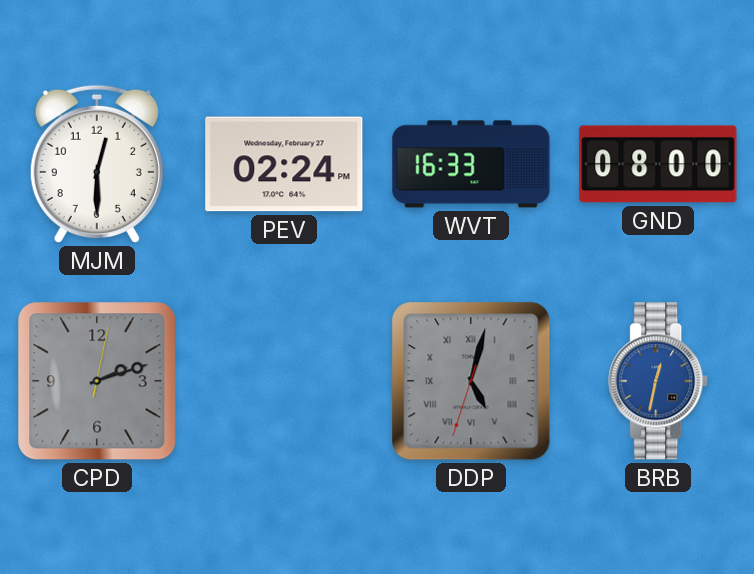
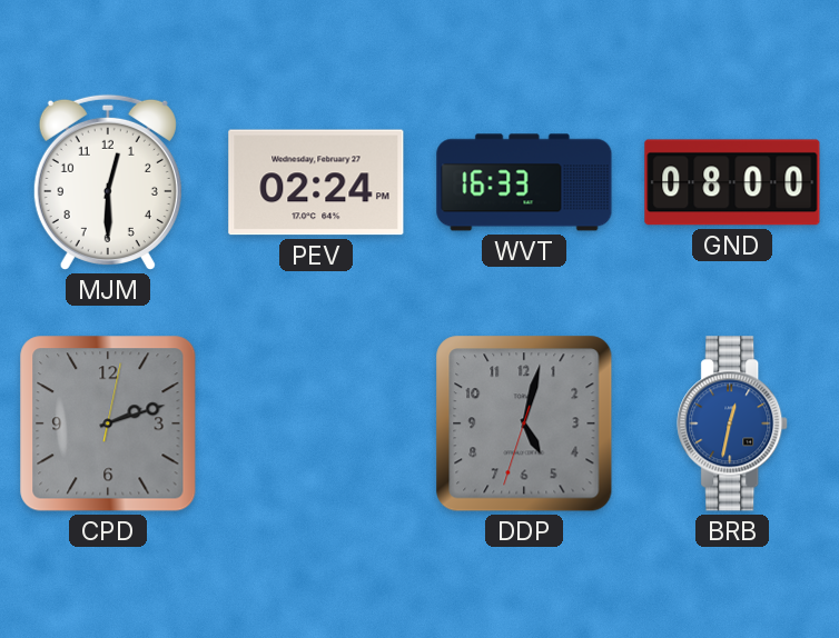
DDP numerals: Roman -> Arabic (524, 423)
